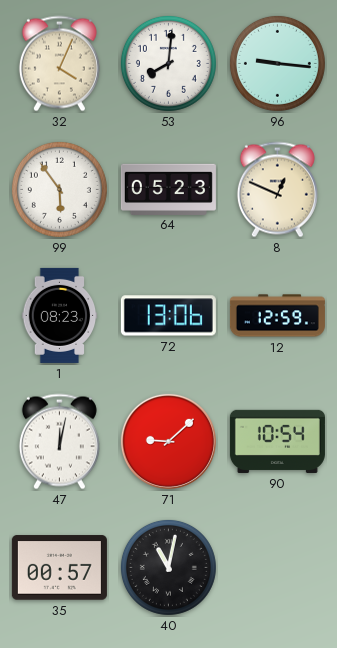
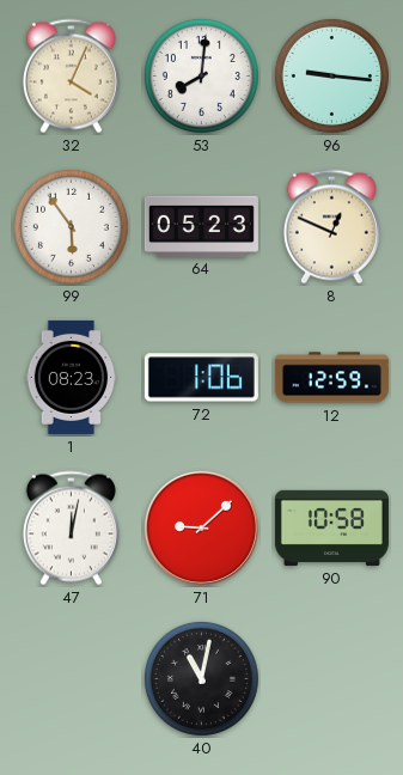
72: 13:06 -> 1:06 (201, 378)
90: 10:54 -> 10:58 (331, 527)
35: 00:57 -> none (59, 568)
